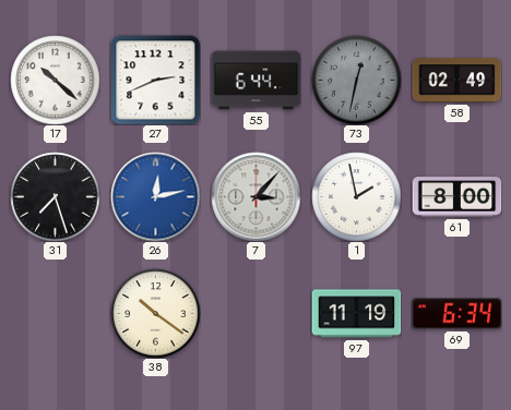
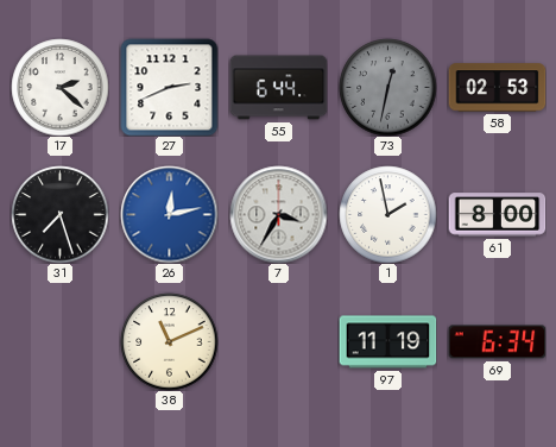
17: 10:22 -> 2:22 (59, 87)
58: 02:49 -> 02:53 (497, 88)
7: 3:07 -> 3:35 (278, 214)
38: 10:21 -> 11:11 (169, 341)
